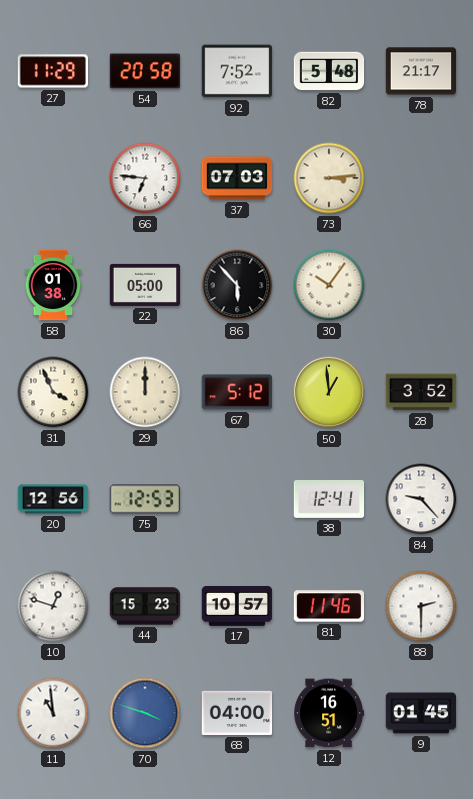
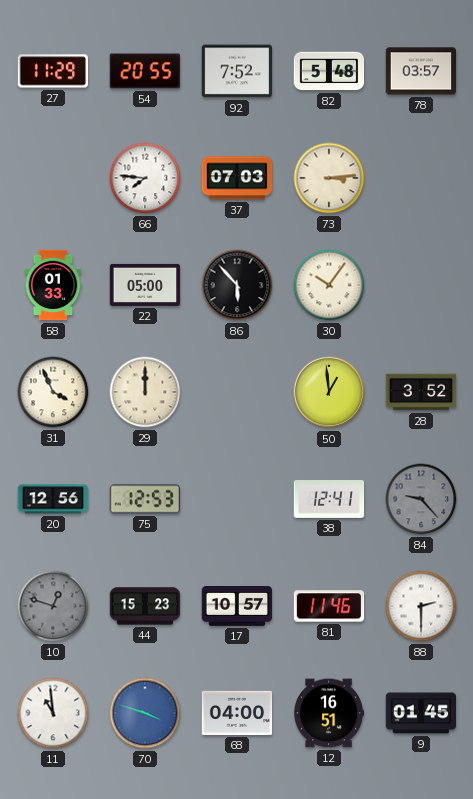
54: 20:58 -> 20:55 (145, 71)
78: 21:17 -> 03:57 (421, 71)
66: 6:46 -> 7:46 (145, 178)
58: 01:38 -> 01:33 (53, 285)
67: 5:12 -> none (237, 392)
84 dial: white -> grey (421, 499)
10 dial: white -> grey (53, 606)
